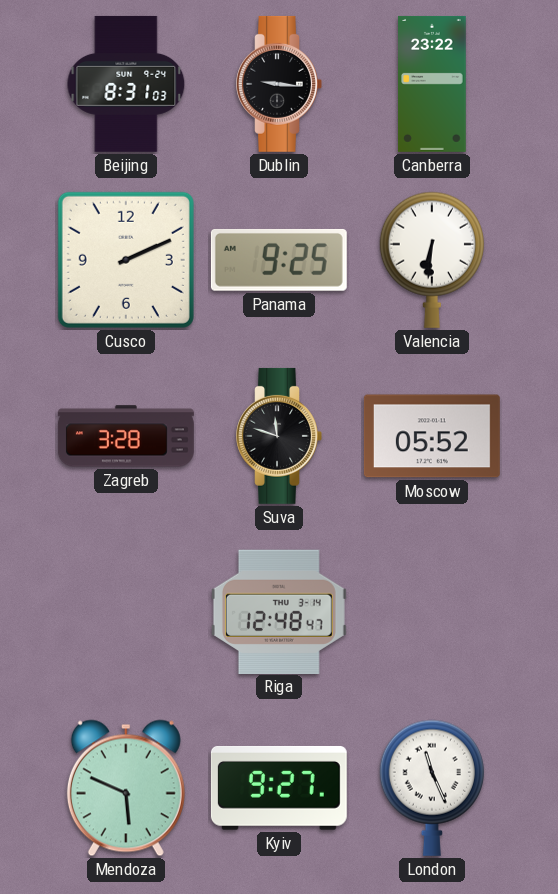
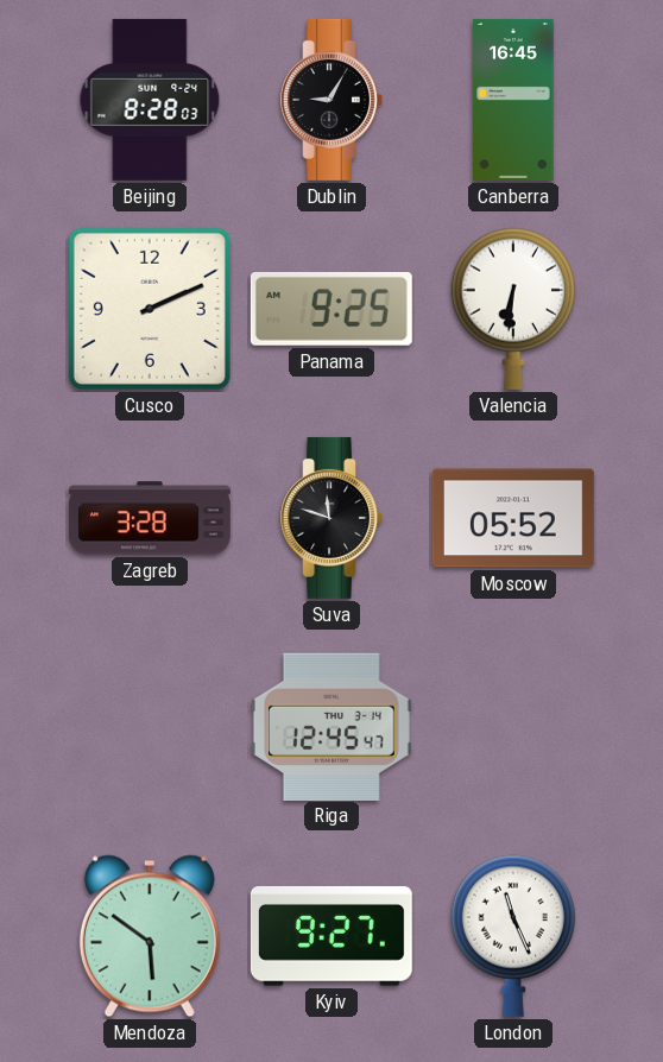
Beijing: 8:31 -> 8:28 (150, 100)
Dublin: 9:16 -> 9:05 (331, 100)
Canberra: 23:22 -> 16:45 (513, 100)
Riga: 12:48 -> 12:45 (331, 726)
Mendoza: 5:49 -> 5:51 (150, 936)
